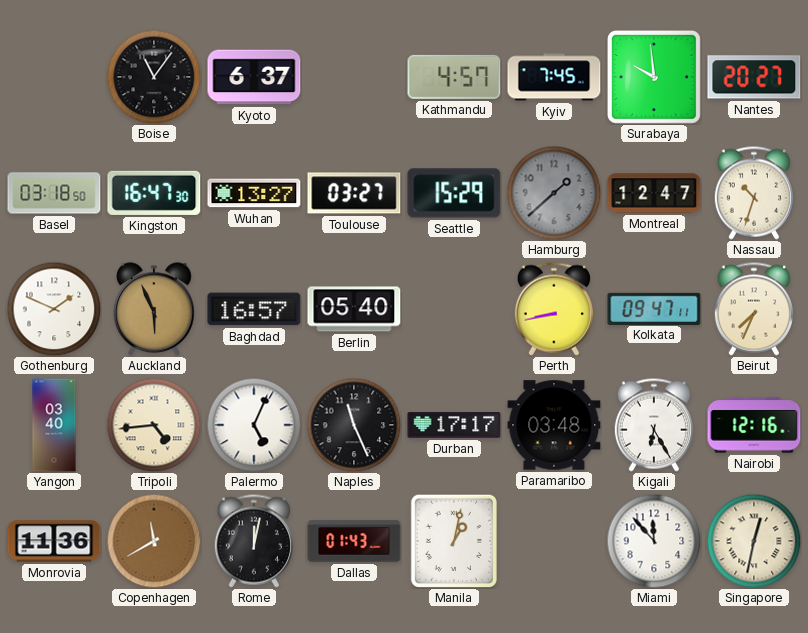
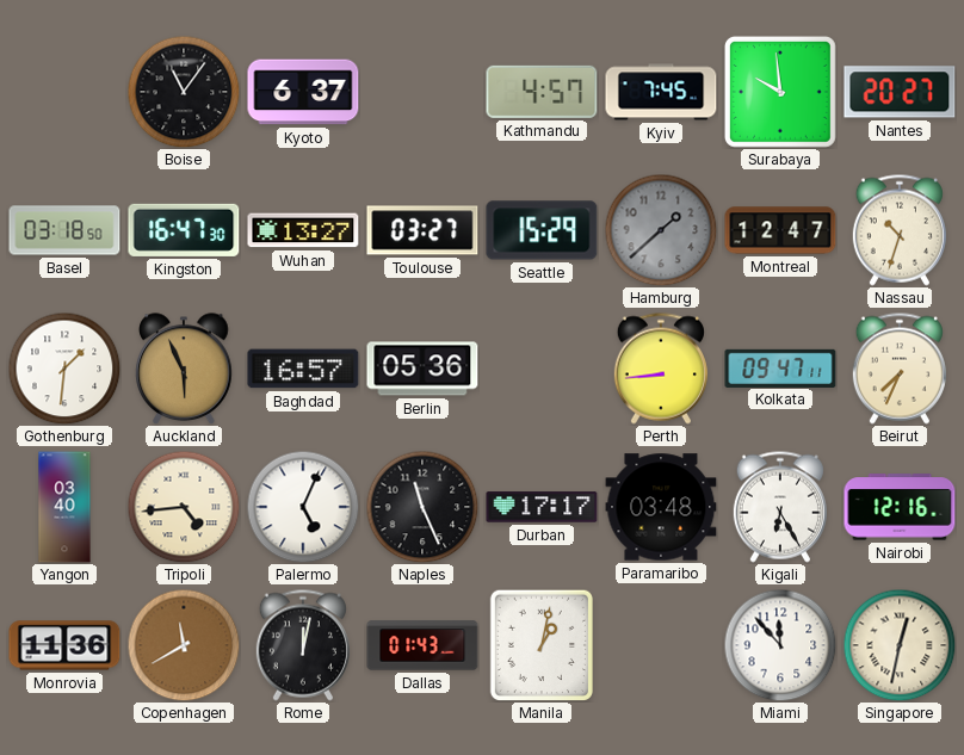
Gothenburg: 1:49 -> 1:31 (64, 369)
Berlin: 05:40 -> 05:36 (422, 369)
Perth: 8:43 -> 8:44 (661, 369)
